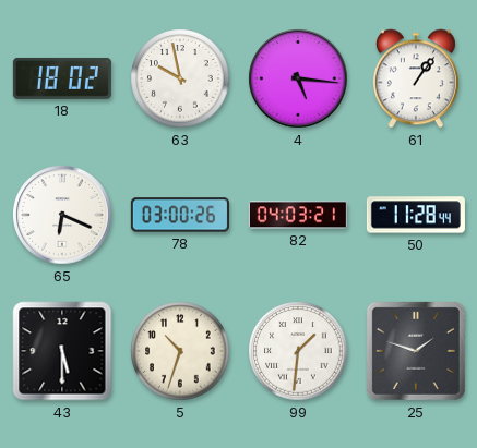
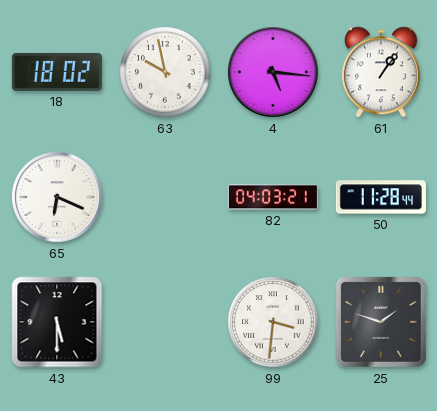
78: 03:00 -> none (180, 215)
5: 10:33 -> none (180, 351)
99: 1:31 -> 3:31 (273, 322)
